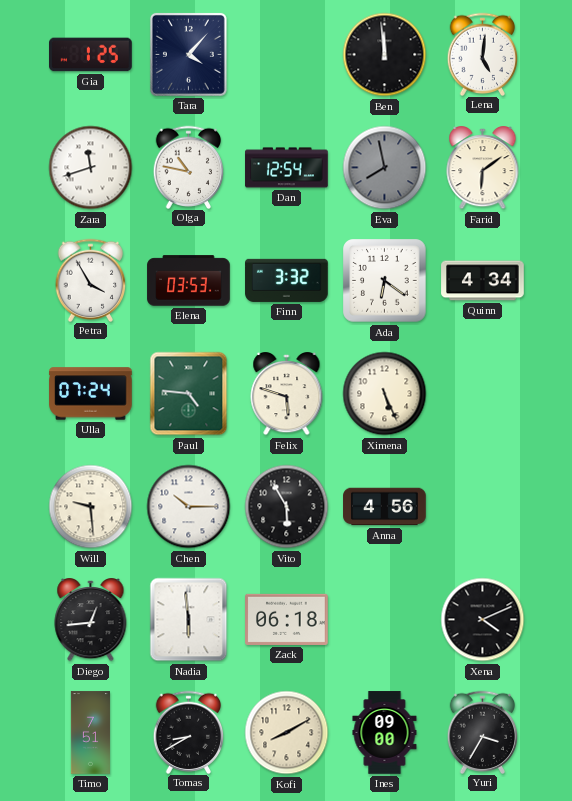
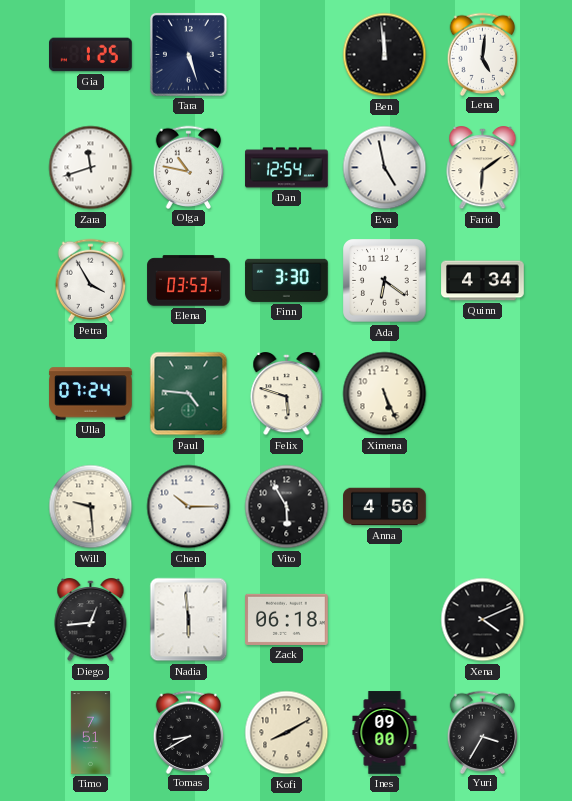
Tara: 4:07 -> 5:27 (188, 54)
Eva: 7:58 -> 4:58 (385, 168)
Eva dial: grey -> white (385, 168)
Finn: 3:32 -> 3:30 (287, 280)
